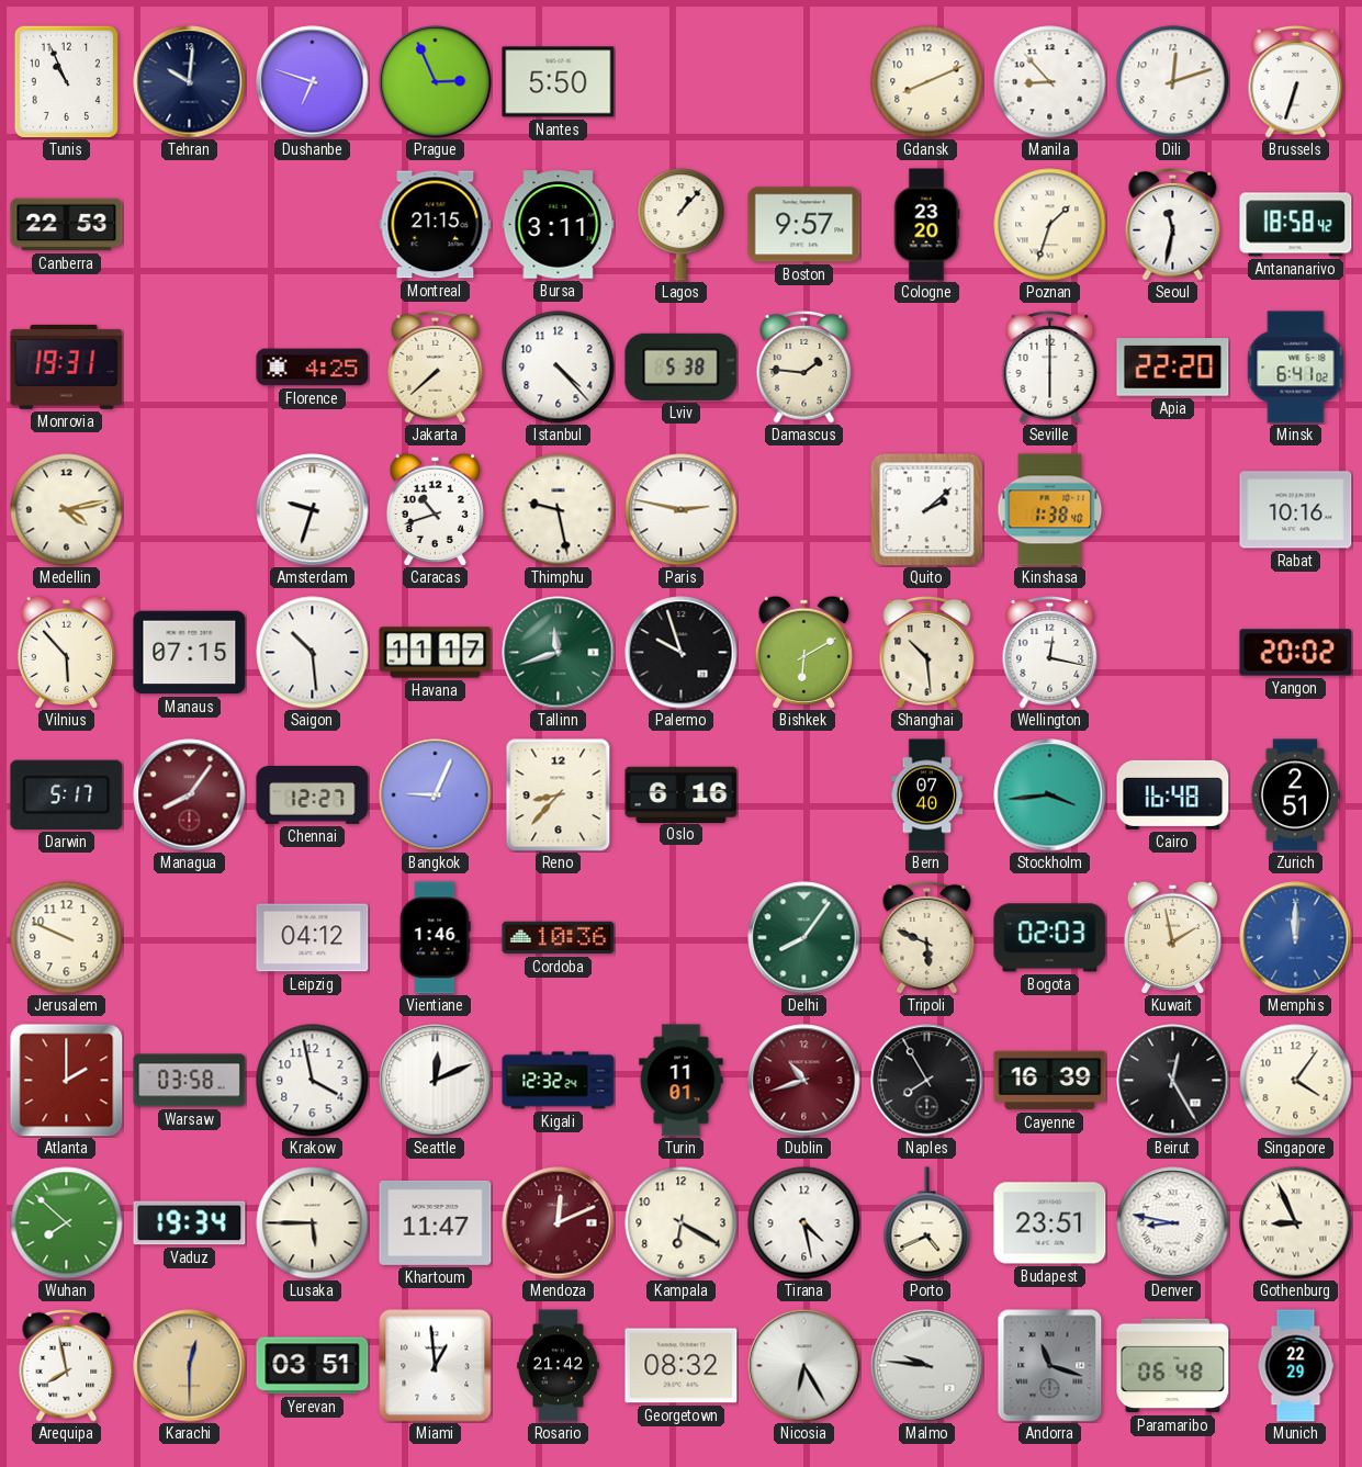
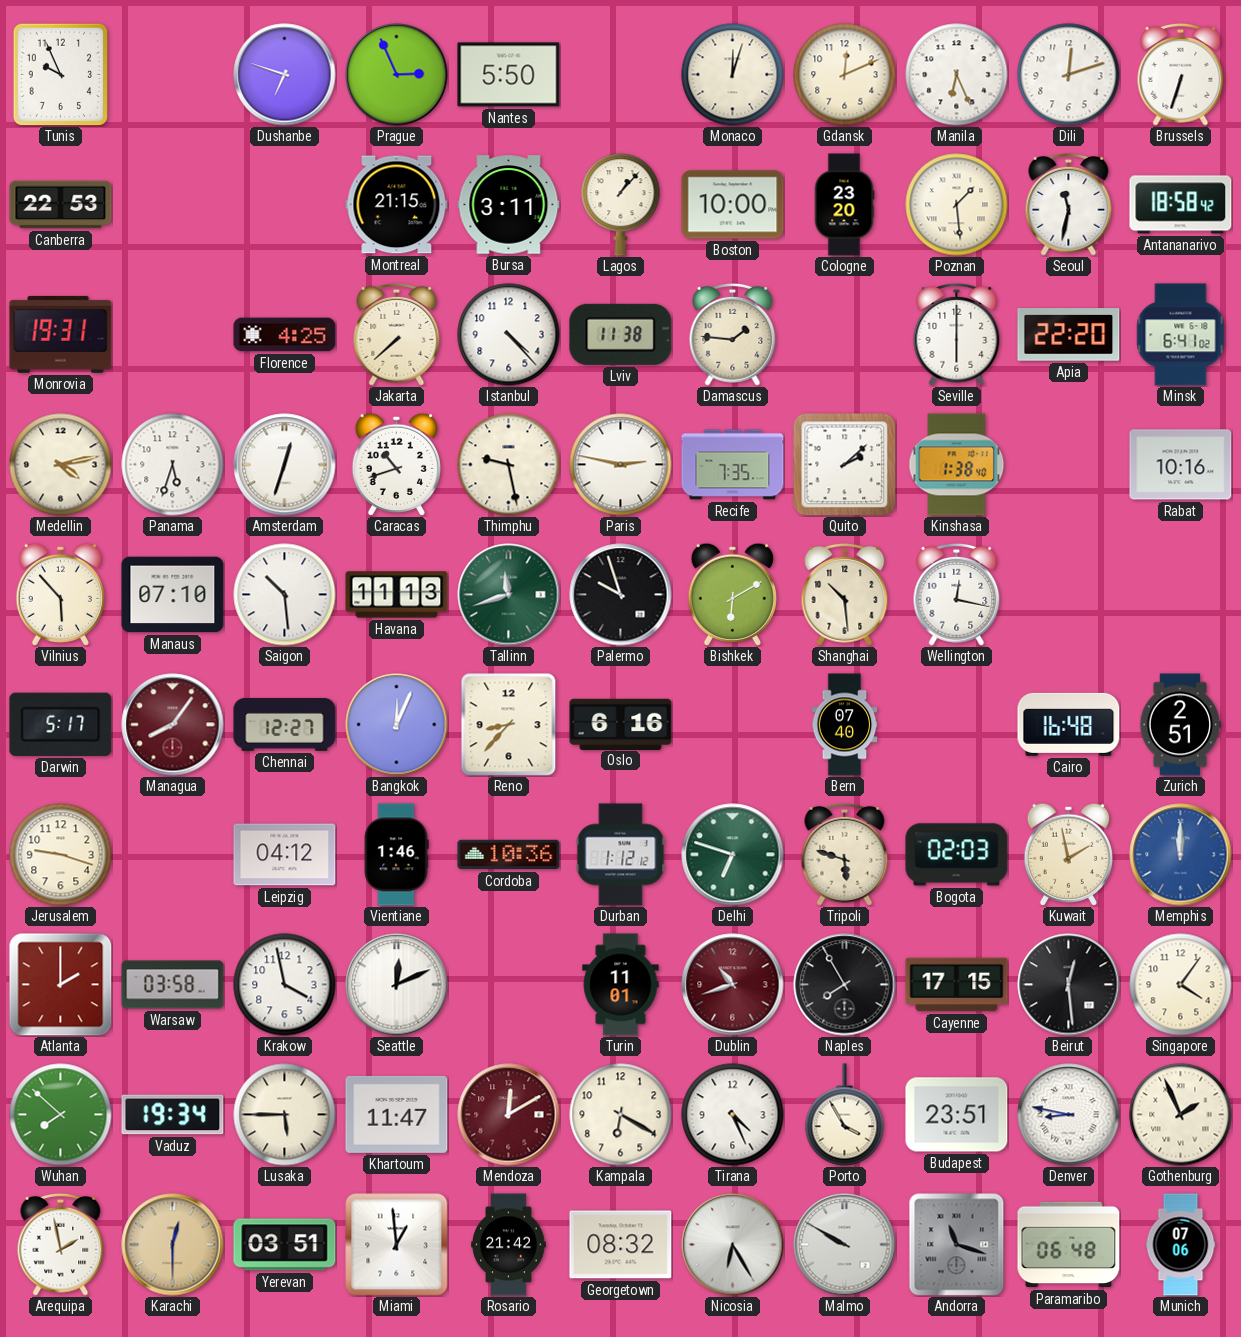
Tunis: 10:56 -> 9:56 (60, 74)
Tehran: 10:01 -> none (190, 82)
Monaco: none -> 12:03 (733, 75)
Gdansk: 8:11 -> 12:11 (845, 75)
Manila: 8:53 -> 6:26 (957, 75)
Boston: 9:57 -> 10:00 (733, 205)
Poznan: 1:33 -> 1:29 (957, 205)
Lviv: 5:38 -> 11:38 (621, 334)
Panama: none -> 5:33 (173, 465)
Amsterdam: 9:33 -> 12:33 (285, 465)
Recife: none -> 7:35 (733, 465)
Manaus: 07:15 -> 07:10 (173, 595)
Havana: 11:17 -> 11:13 (397, 595)
Yangon: 20:02 -> none (1296, 653)
Bangkok: 9:04 -> 12:04 (397, 725)
Stockholm: 3:44 -> none (1050, 795)
Jerusalem: 9:49 -> 9:18 (61, 855)
Durban: none -> 1:12 (621, 855)
Delhi: 8:06 -> 6:48 (733, 855)
Tripoli: 5:49 -> 5:48 (845, 854)
Kigali: 12:32 -> none (559, 1081)
Cayenne: 16:39 -> 17:15 (957, 985)
Beirut: 12:25 -> 12:29 (1069, 985)
Mendoza: 12:11 -> 12:10 (509, 1115)
Tirana: 4:28 -> 4:26 (733, 1115)
Porto: 4:41 -> 3:55 (845, 1115)
Gothenburg: 8:56 -> 1:56 (1181, 1115)
Arequipa: 7:58 -> 1:58 (61, 1244)
Malmo: 9:46 -> 9:50 (845, 1245)
Munich: 22:29 -> 07:06 (1181, 1245)
